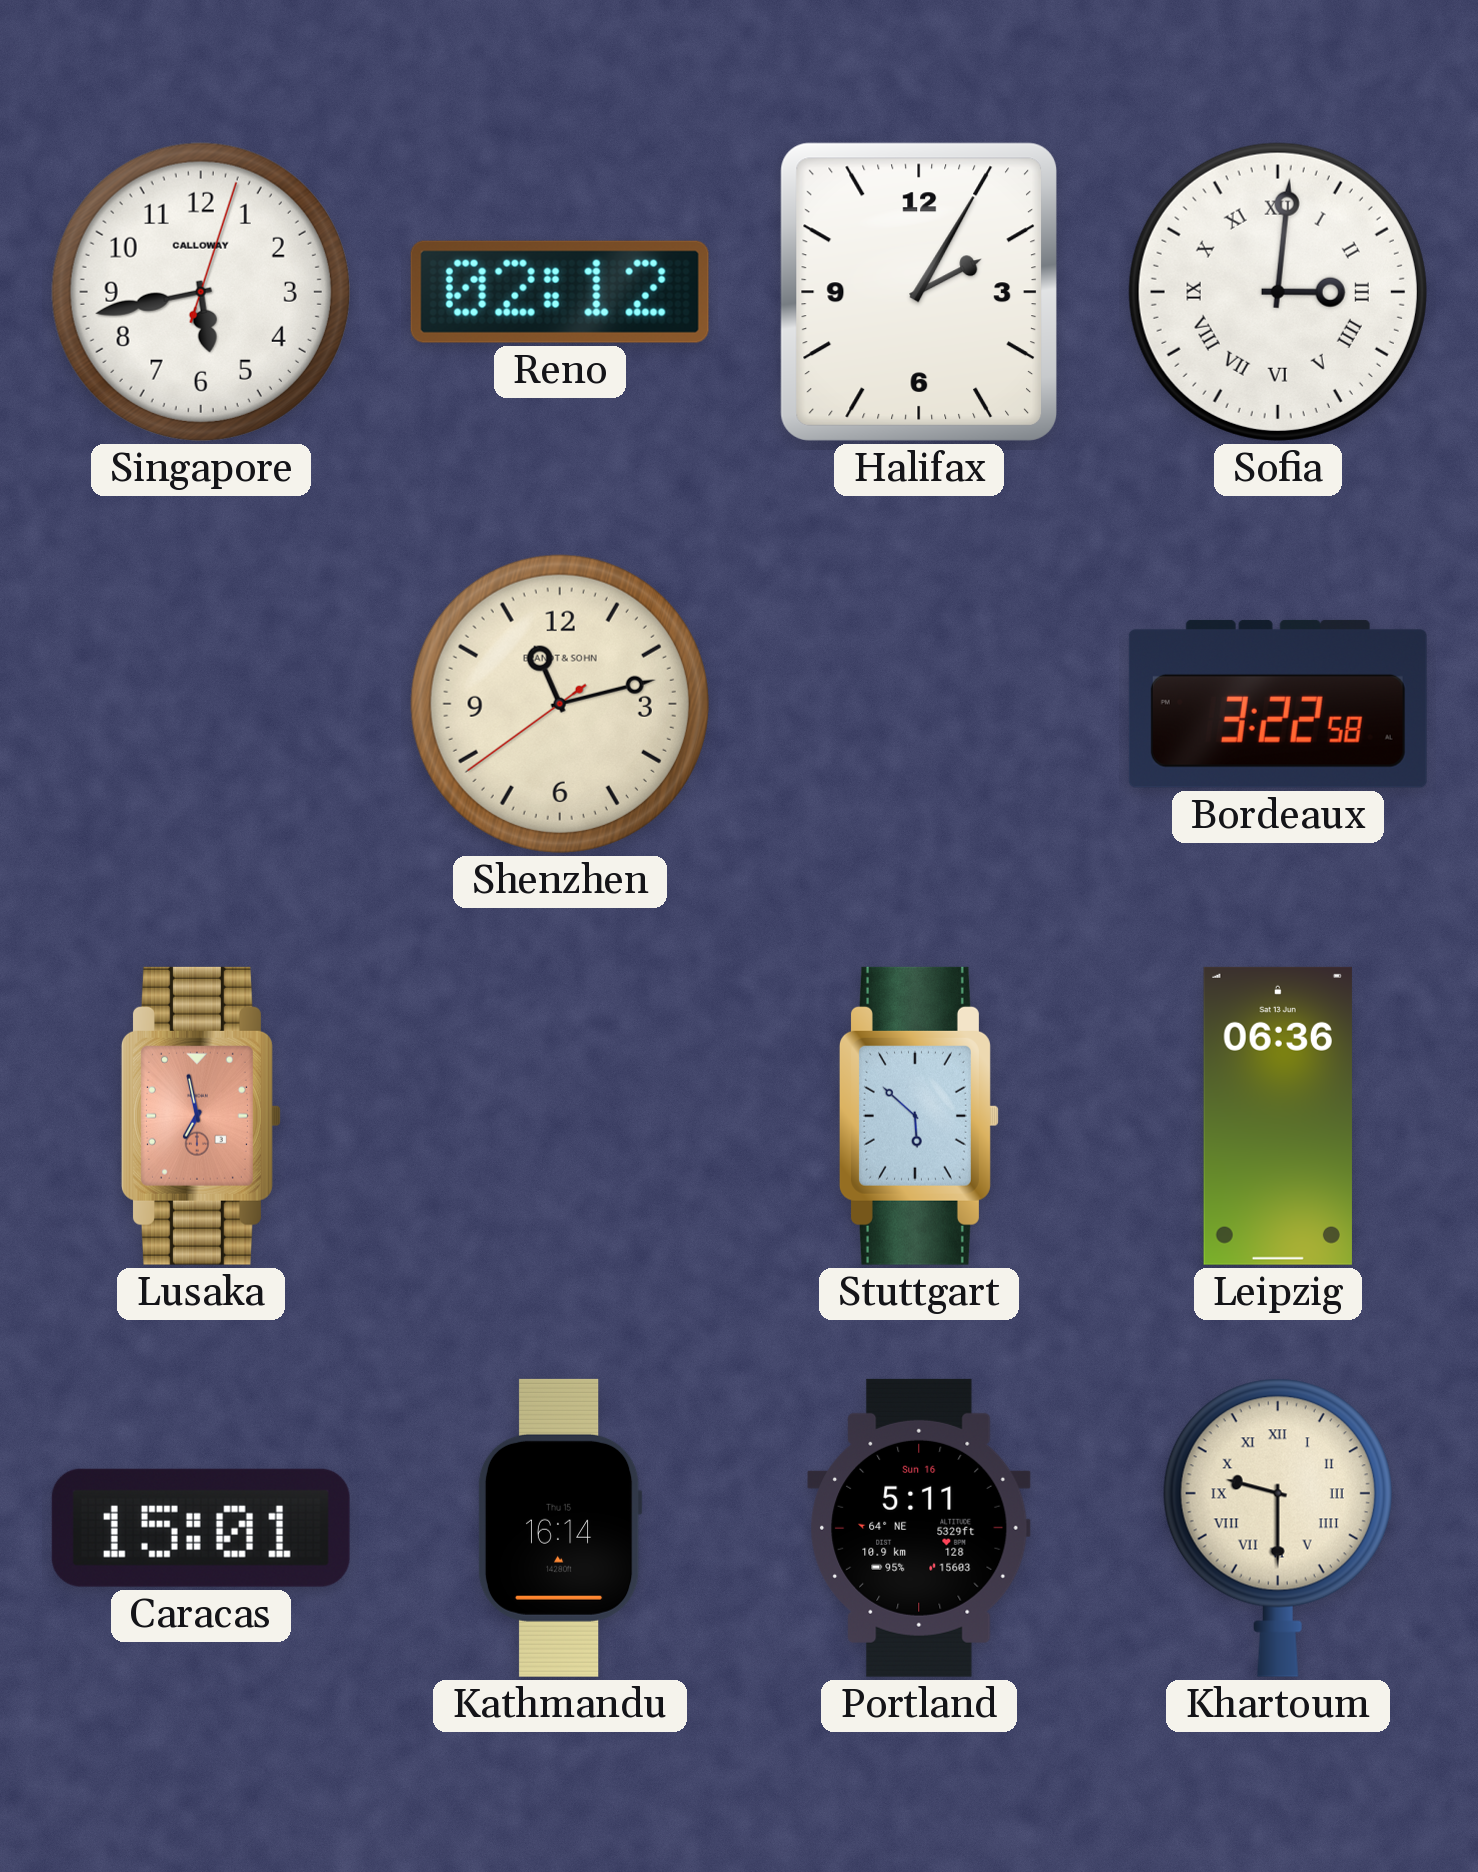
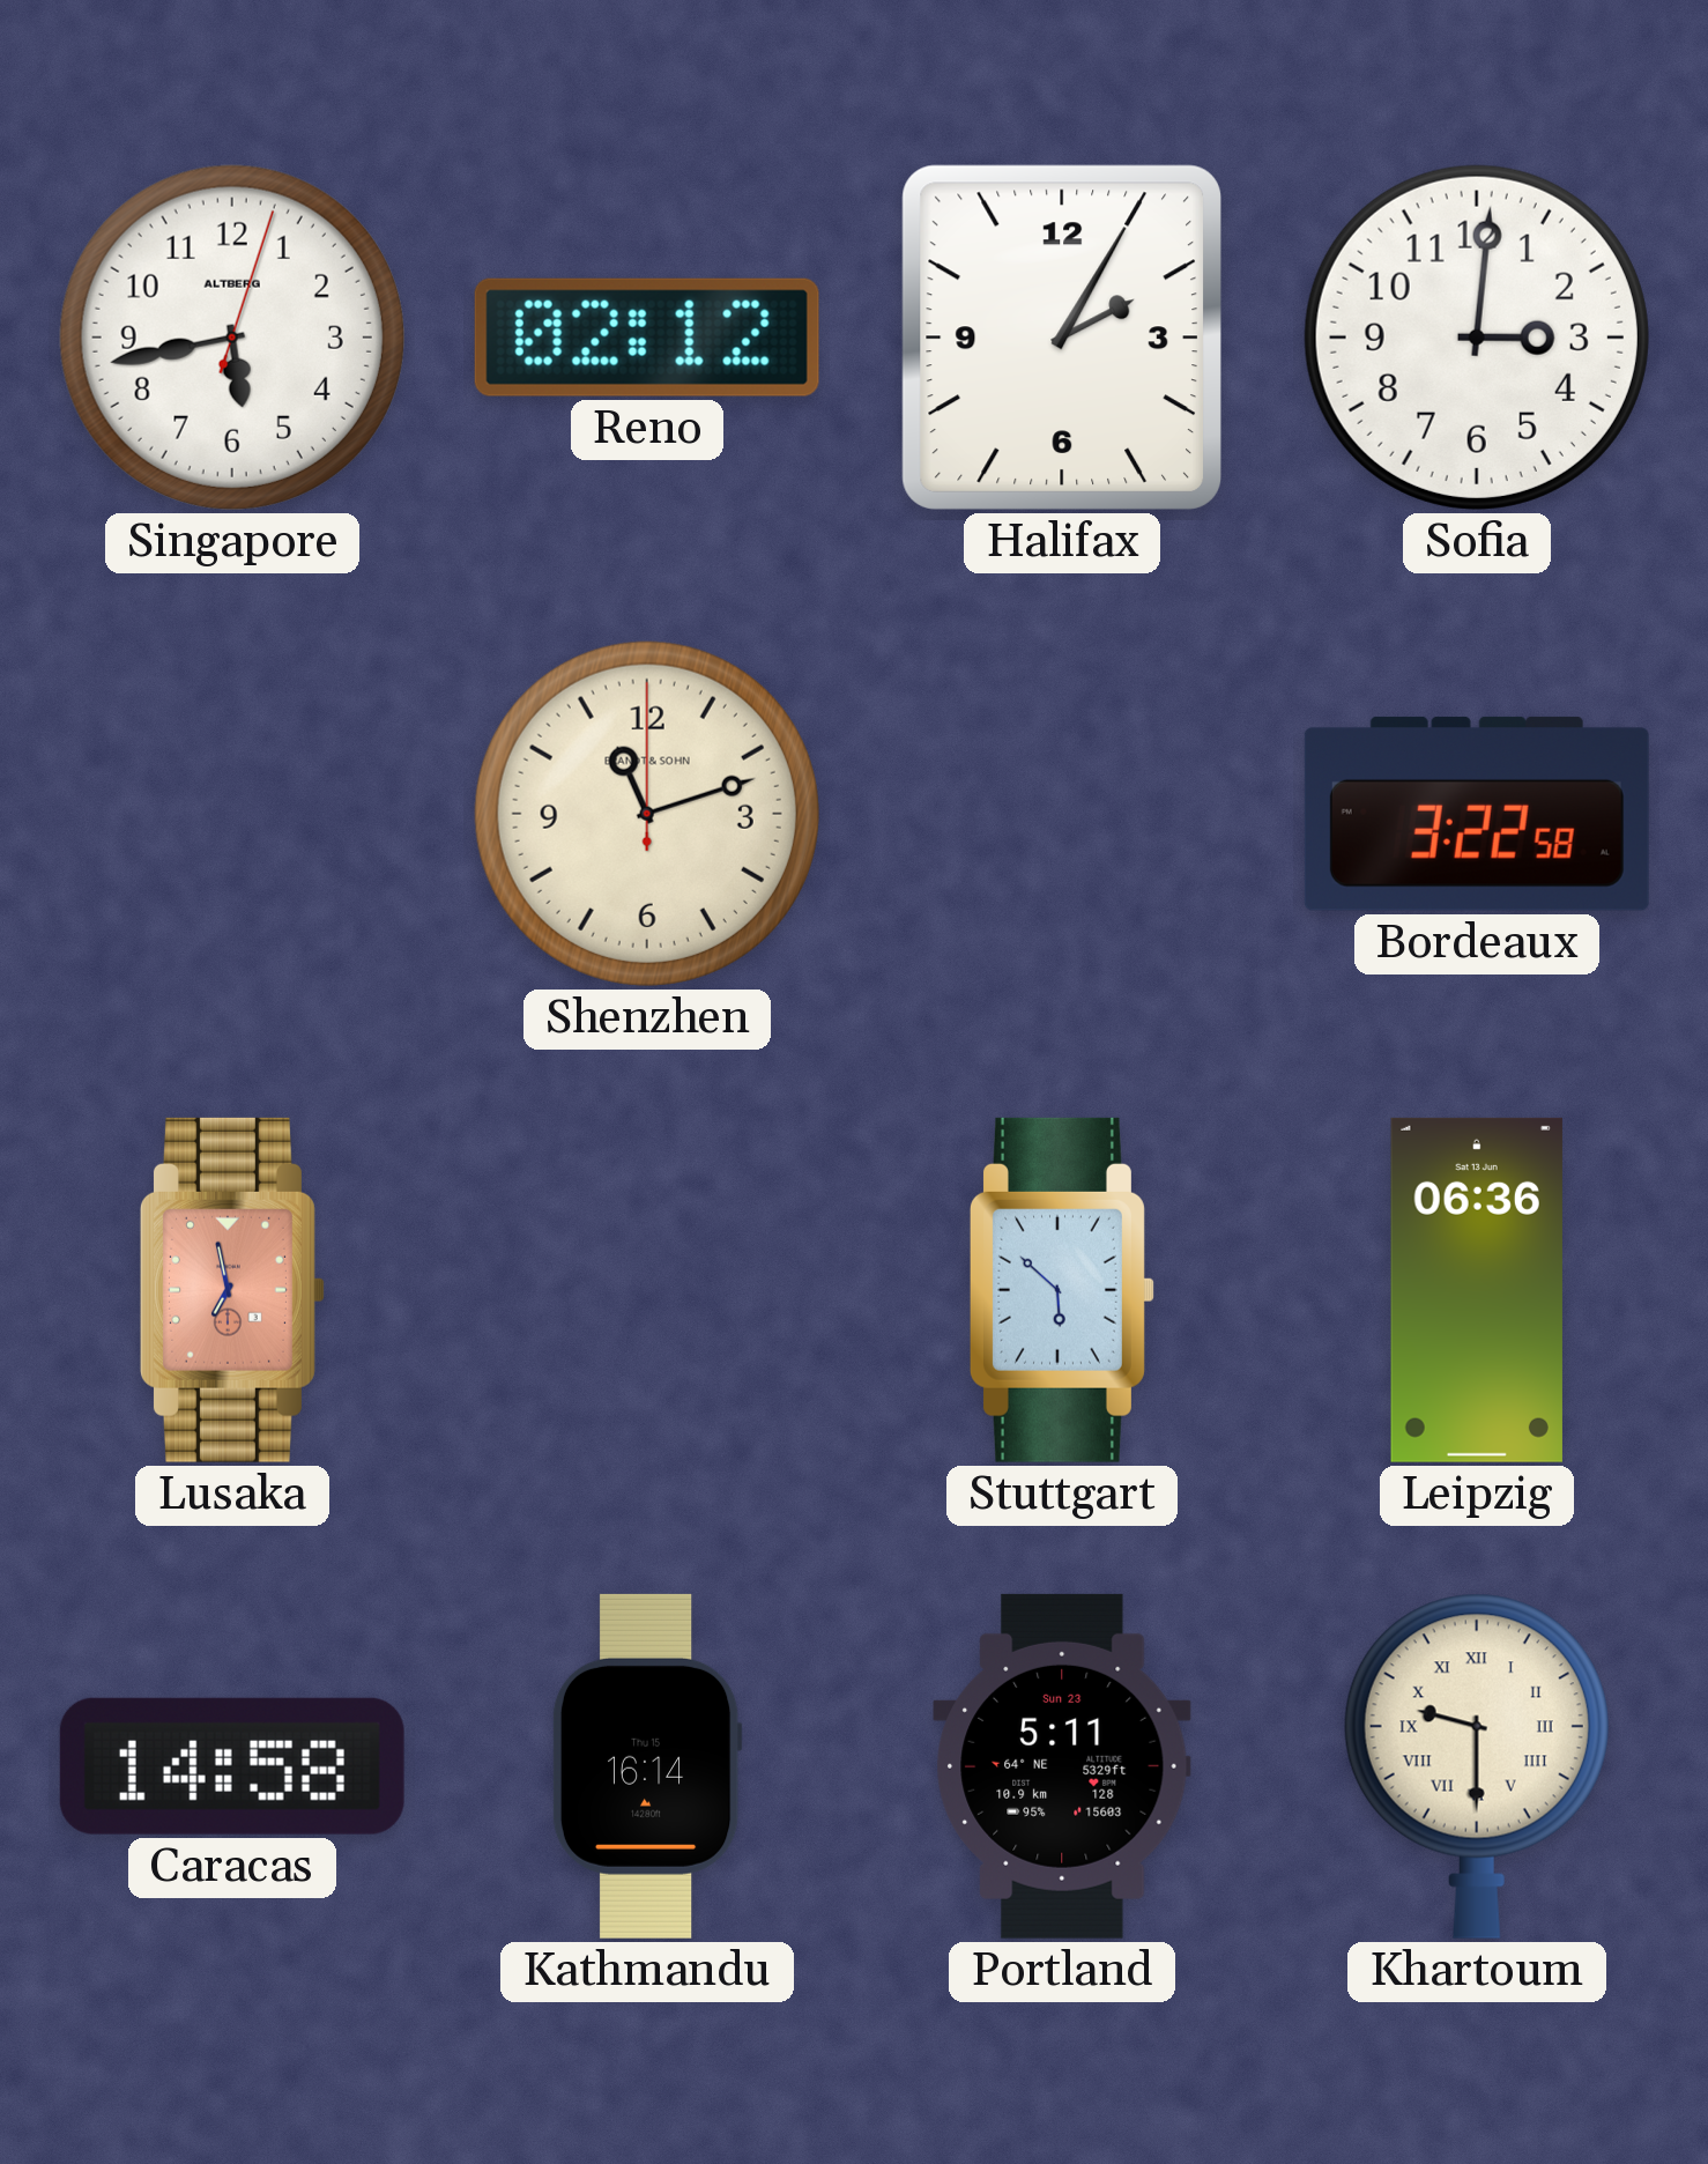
Singapore brand: CALLOWAY -> ALTBERG (232, 338)
Sofia numerals: Roman -> Arabic (1477, 338)
Shenzhen: 11:12:39 -> 11:12:00 (647, 814)
Caracas: 15:01 -> 14:58 (232, 1766)
Portland date: Sun 16 -> Sun 23 (1062, 1766)
